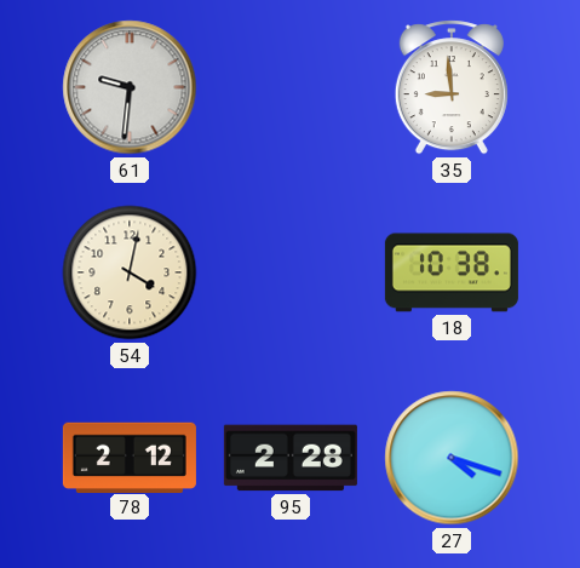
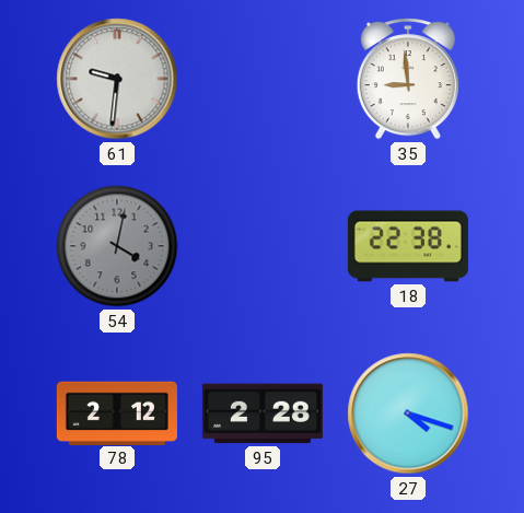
54 dial: cream -> grey (117, 246)
18: 10:38 -> 22:38 (408, 246)
